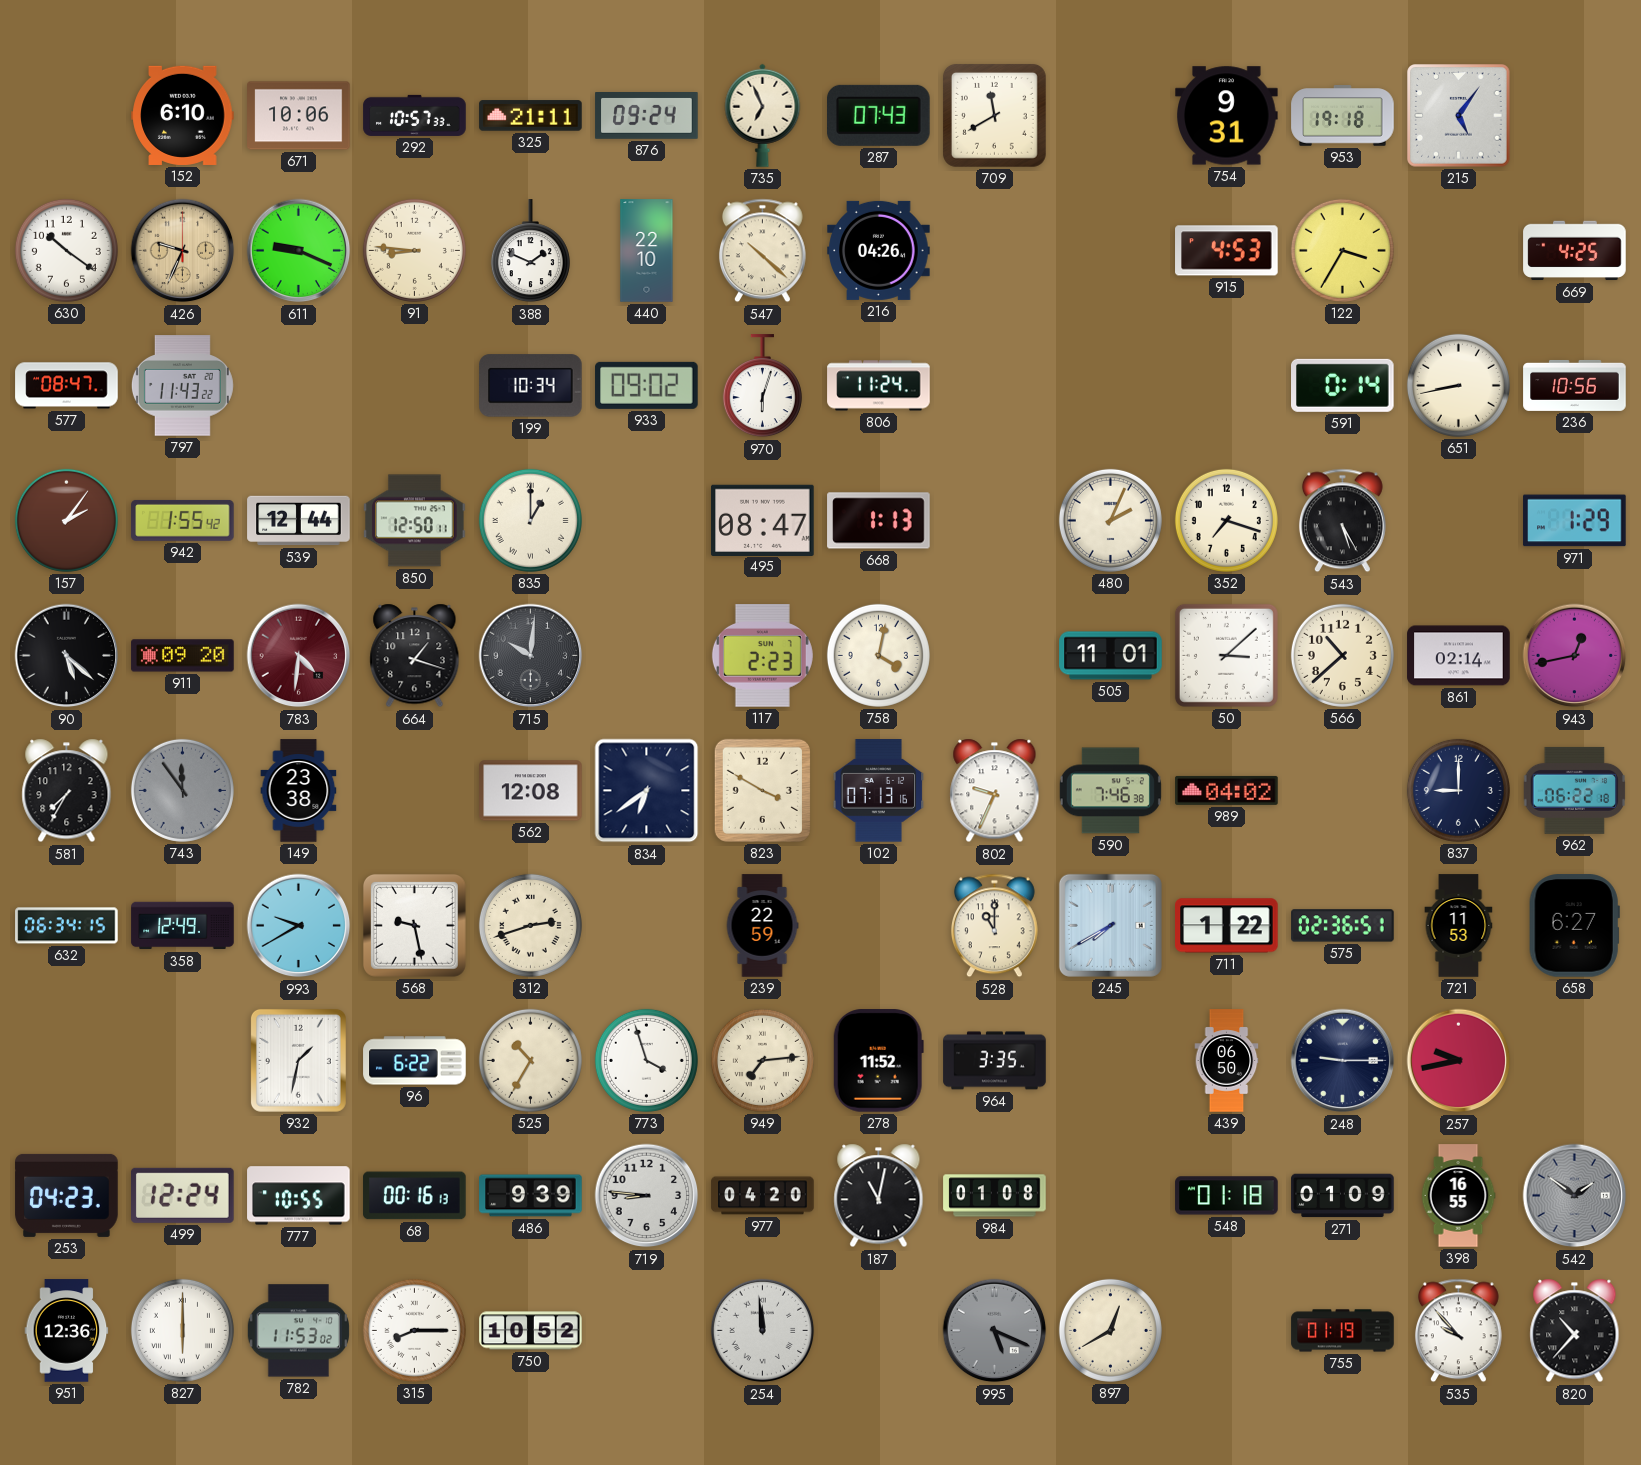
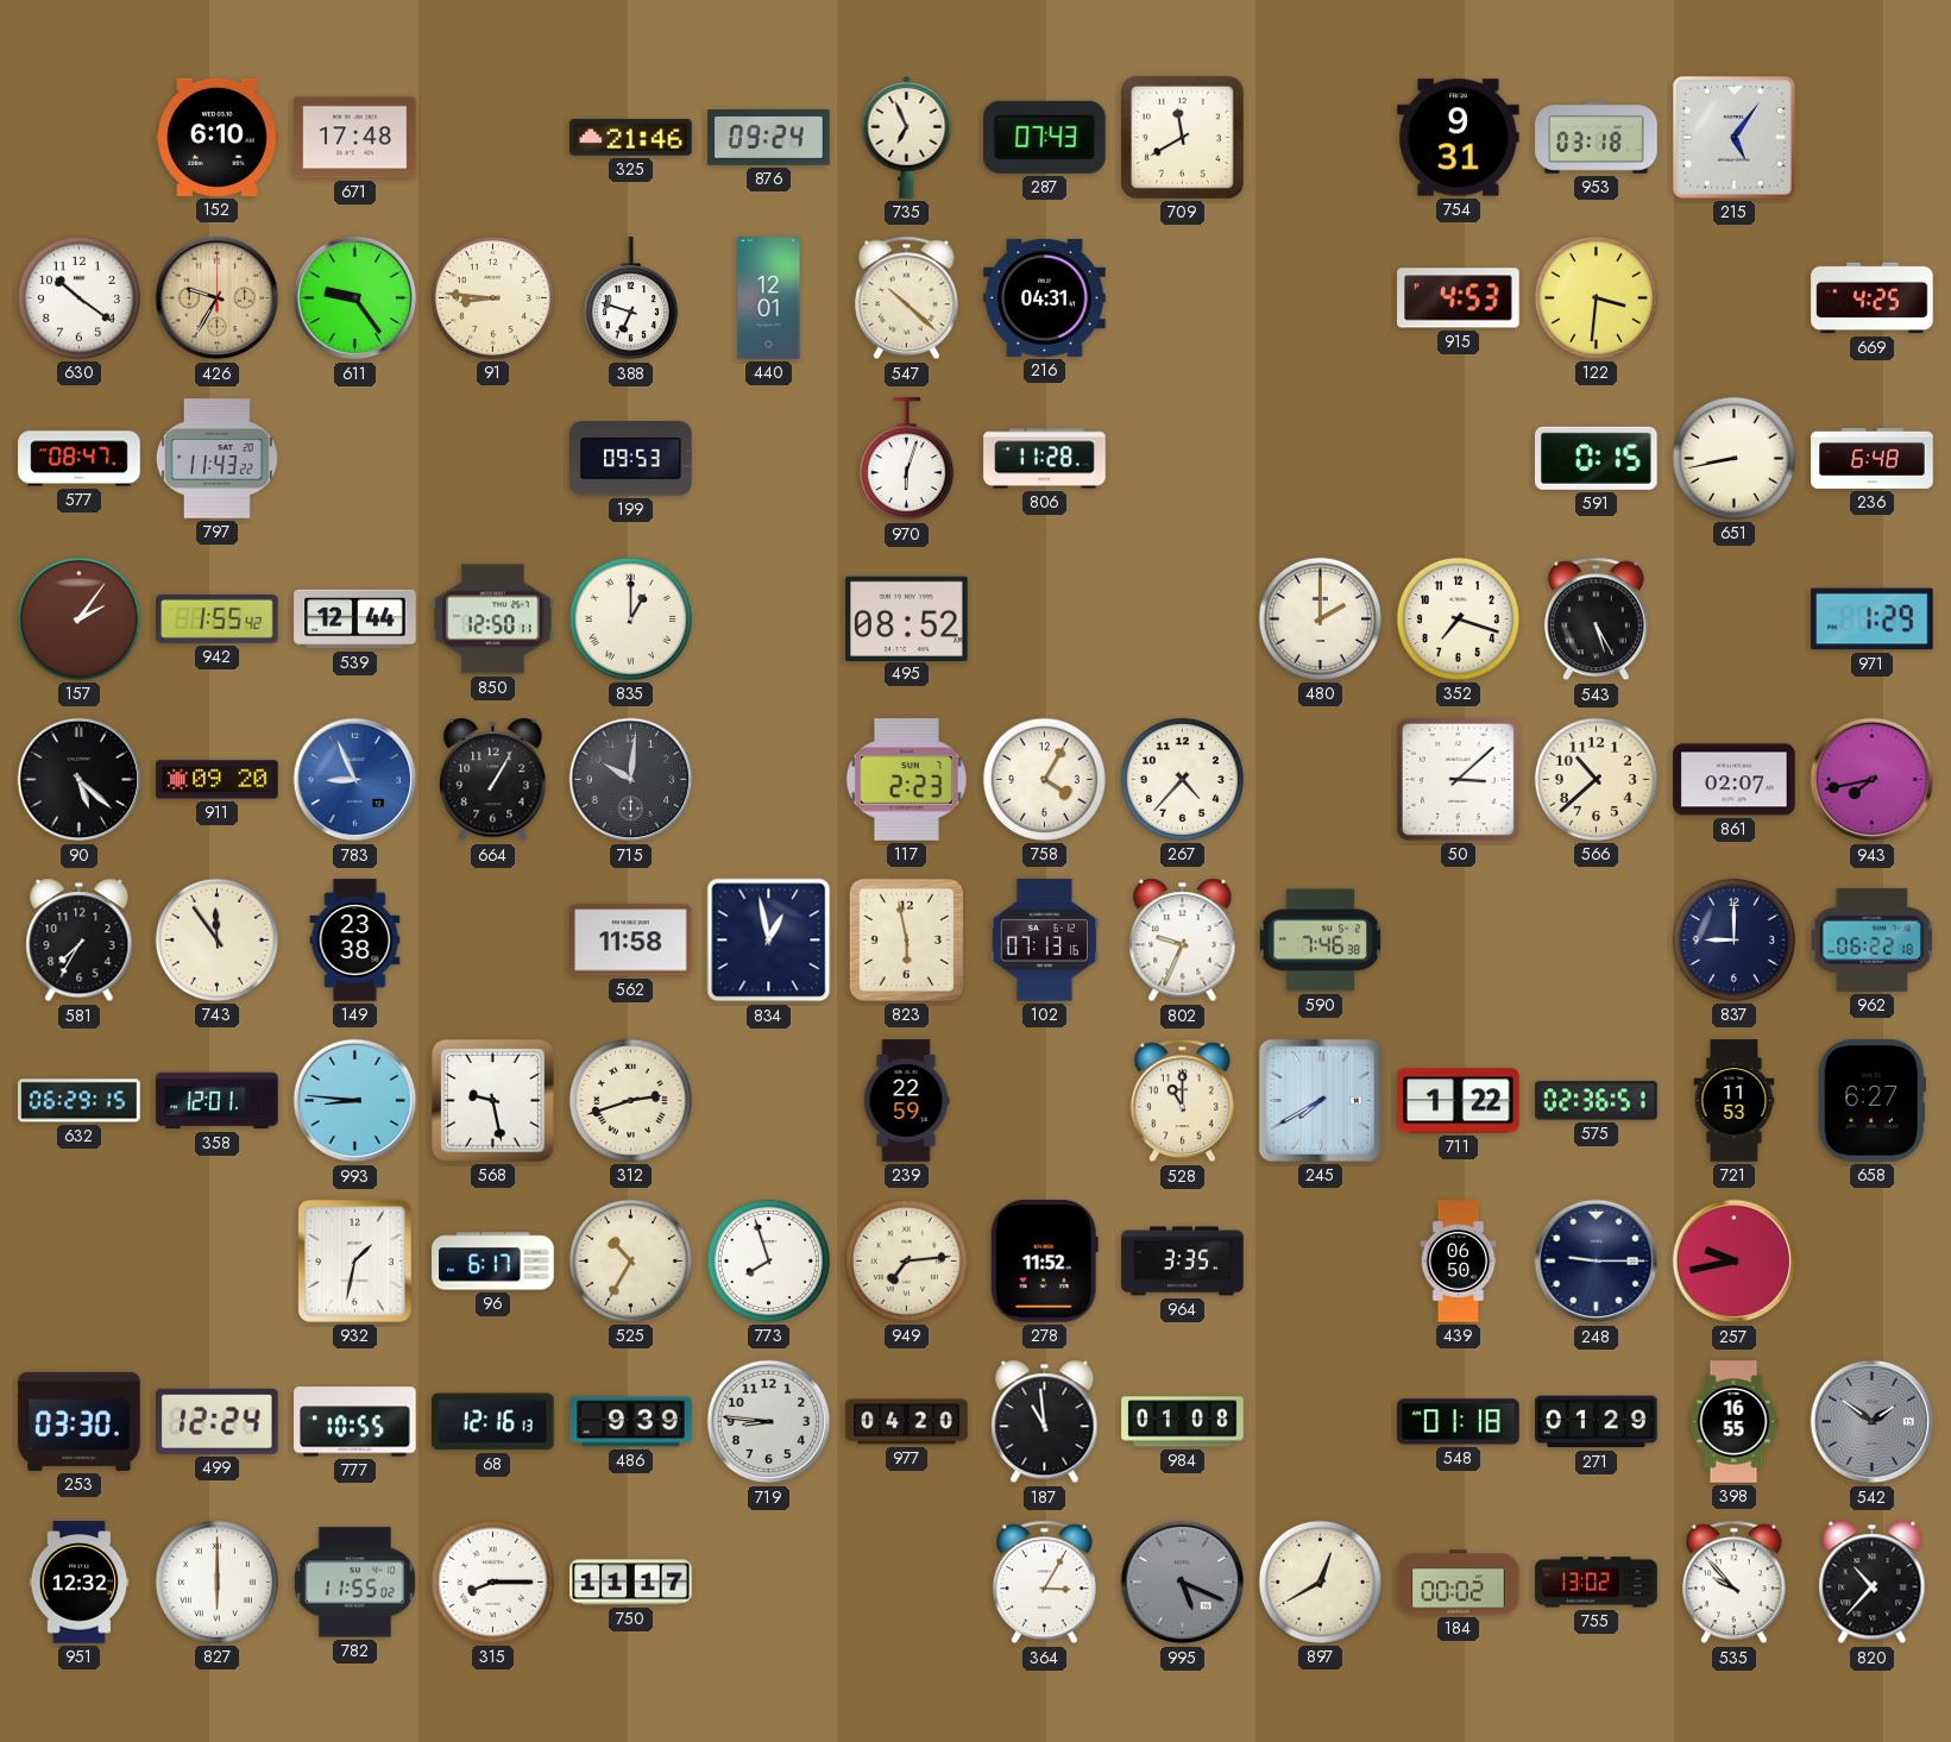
671: 10:06 -> 17:48 (355, 138)
292: 10:57 -> none (415, 115)
325: 21:11 -> 21:46 (631, 138)
953: 19:18 -> 03:18 (1597, 138)
426: 9:34 -> 9:35 (218, 298)
611: 9:19 -> 9:24 (355, 298)
388: 1:49 -> 6:48 (630, 298)
440: 22:10 -> 12:01 (769, 298)
216: 04:26 -> 04:31 (1045, 297)
122: 3:35 -> 3:31 (1596, 297)
199: 10:34 -> 09:53 (631, 459)
933: 09:02 -> none (647, 385)
806: 11:24 -> 11:28 (1045, 459)
591: 0:14 -> 0:15 (1597, 458)
236: 10:56 -> 6:48 (1873, 458)
495: 08:47 -> 08:52 (907, 618)
668: 1:13 -> none (879, 521)
480: 2:04 -> 2:00 (1320, 618)
783: 4:31 -> 8:56 (355, 780)
783 dial: burgundy -> blue (355, 780)
664: 1:18 -> 1:05 (493, 780)
758: 4:02 -> 4:05 (1044, 779)
267: none -> 4:37 (1182, 779)
505: 11:01 -> none (1111, 656)
861: 02:14 -> 02:07 (1735, 780)
943: 12:43 -> 7:43 (1873, 780)
743 dial: grey -> cream (216, 939)
562: 12:08 -> 11:58 (631, 941)
834: 6:39 -> 12:58 (769, 941)
823: 3:50 -> 5:58 (906, 939)
989: 04:02 -> none (1227, 790)
632: 06:34 -> 06:29 (80, 1101)
358: 12:49 -> 12:01 (218, 1101)
993: 9:40 -> 8:46 (355, 1101)
96: 6:22 -> 6:17 (493, 1262)
773: 3:57 -> 7:57 (768, 1260)
253: 04:23 -> 03:30 (80, 1421)
68: 00:16 -> 12:16 (493, 1422)
187: 11:02 -> 10:59 (1045, 1422)
271: 01:09 -> 01:29 (1597, 1422)
951: 12:36 -> 12:32 (80, 1583)
782: 11:53 -> 11:55 (354, 1583)
750: 10:52 -> 11:17 (631, 1583)
254: 11:59 -> none (763, 1331)
364: none -> 3:05 (1044, 1583)
184: none -> 00:02 (1459, 1583)
755: 01:19 -> 13:02 (1597, 1583)
